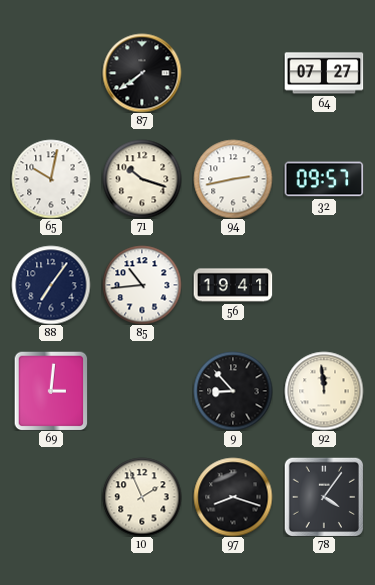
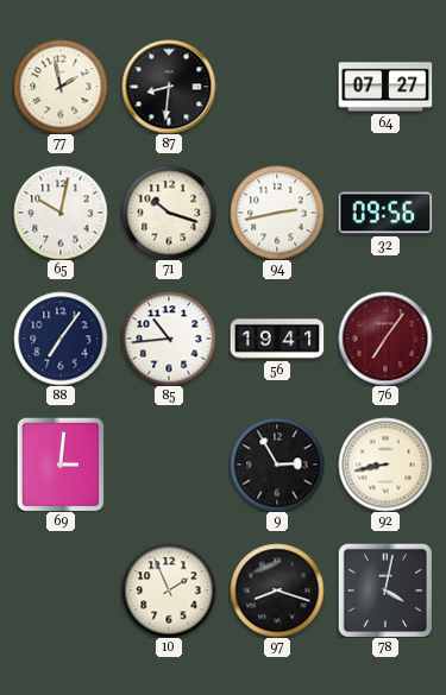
77: none -> 1:58 (61, 87)
87: 7:39 -> 8:31 (169, 87)
32: 09:57 -> 09:56 (385, 213)
76: none -> 7:06 (385, 339)
9: 8:53 -> 2:55 (277, 465)
92: 11:59 -> 8:43 (385, 465)
78: 4:06 -> 4:02 (385, 590)
